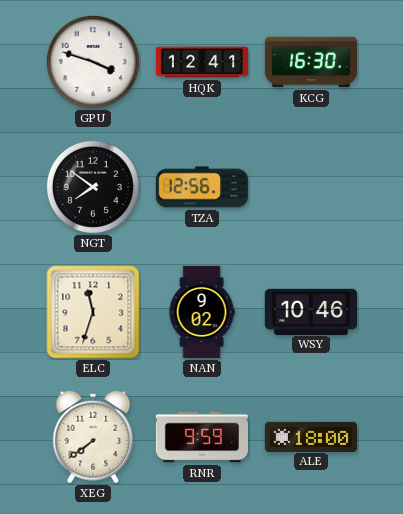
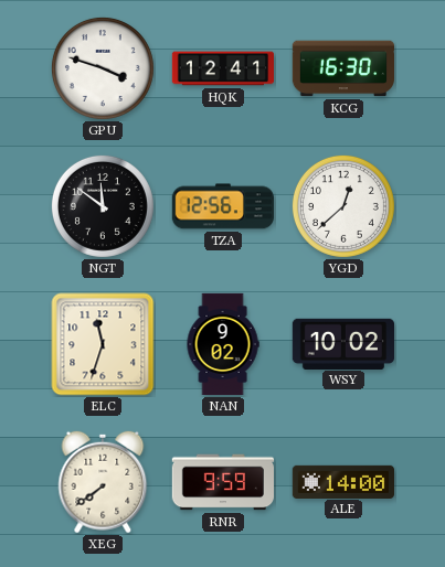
NGT: 7:51 -> 11:51 (103, 206)
YGD: none -> 12:38 (343, 206)
WSY: 10:46 -> 10:02 (342, 343)
ALE: 18:00 -> 14:00 (342, 481)
